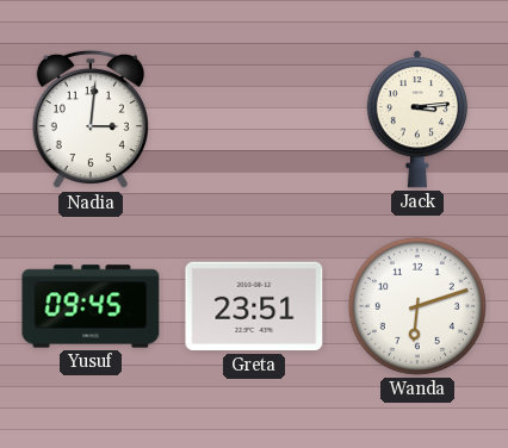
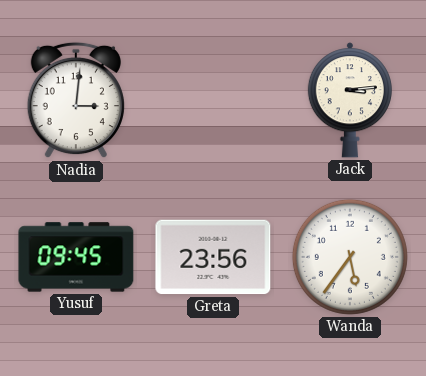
Greta: 23:51 -> 23:56 (213, 257)
Wanda: 6:12 -> 5:36 (350, 257)
